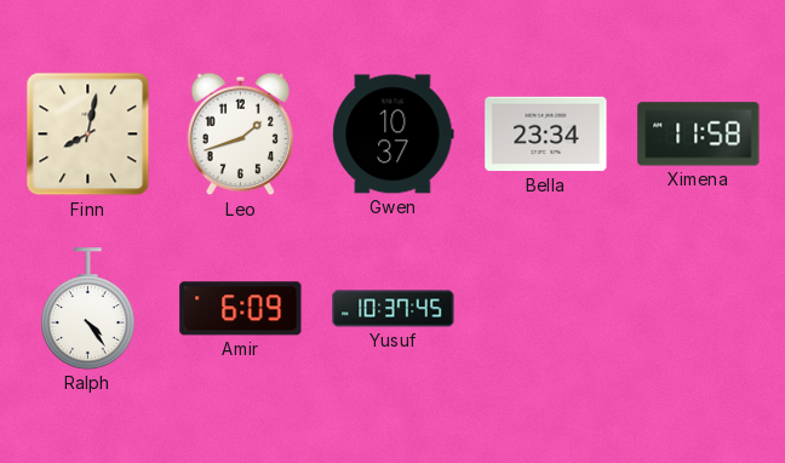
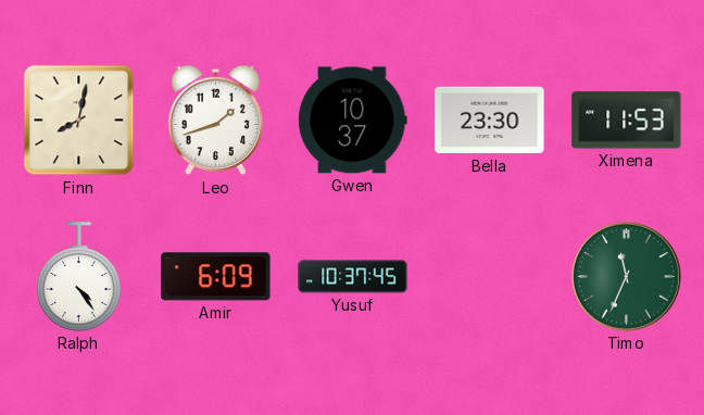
Bella: 23:34 -> 23:30 (490, 121)
Ximena: 11:58 -> 11:53 (627, 121)
Timo: none -> 11:34 (626, 276)
